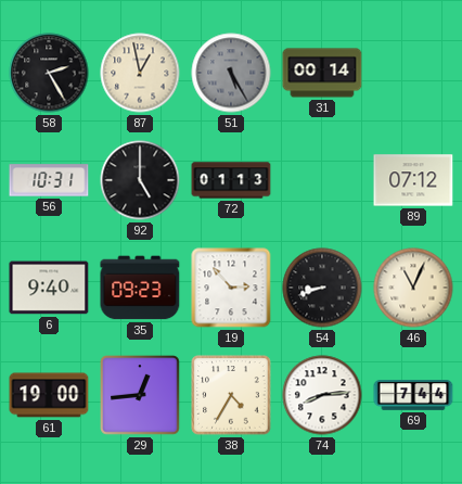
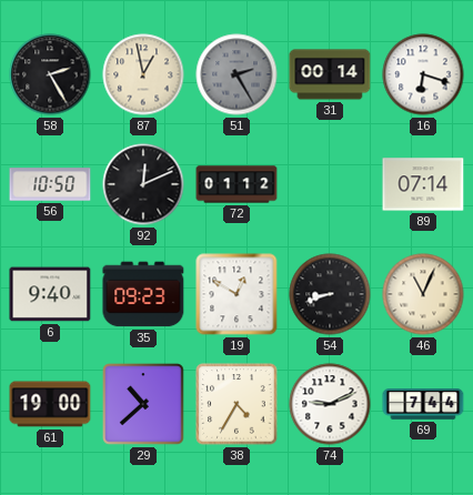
51: 5:25 -> 2:25 (236, 74)
16: none -> 6:18 (423, 74)
56: 10:31 -> 10:50 (50, 184)
92: 5:00 -> 12:11 (143, 184)
72: 01:13 -> 01:12 (236, 184)
89: 07:12 -> 07:14 (423, 184)
19: 2:53 -> 12:50 (236, 294)
29: 12:44 -> 10:38 (143, 404)
74: 8:14 -> 9:11 (330, 404)
